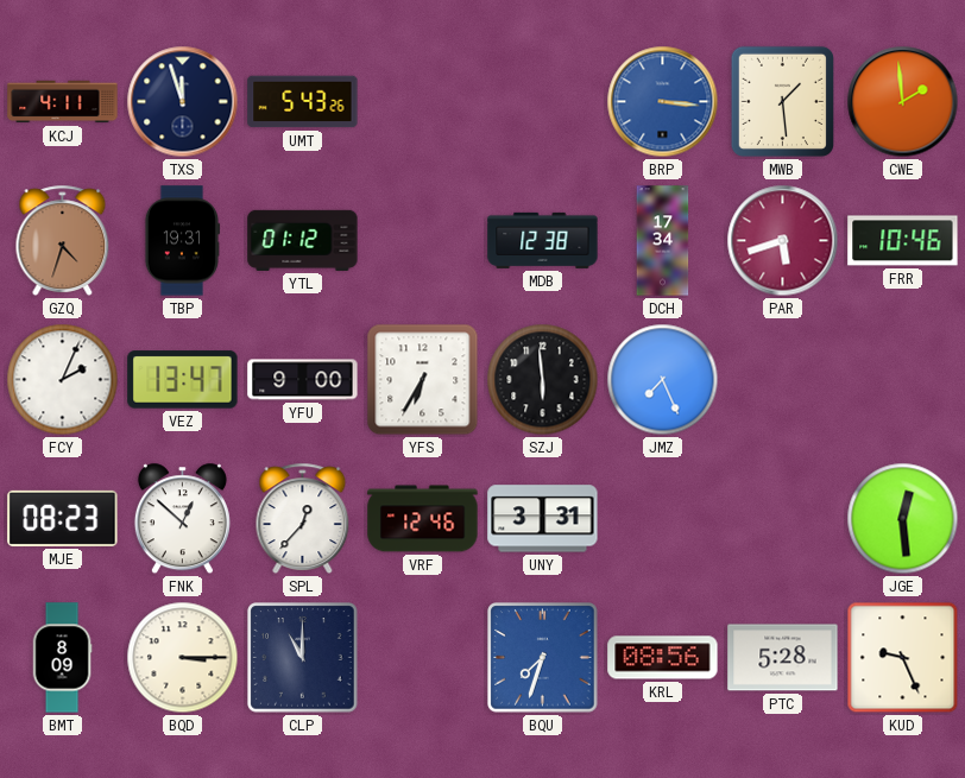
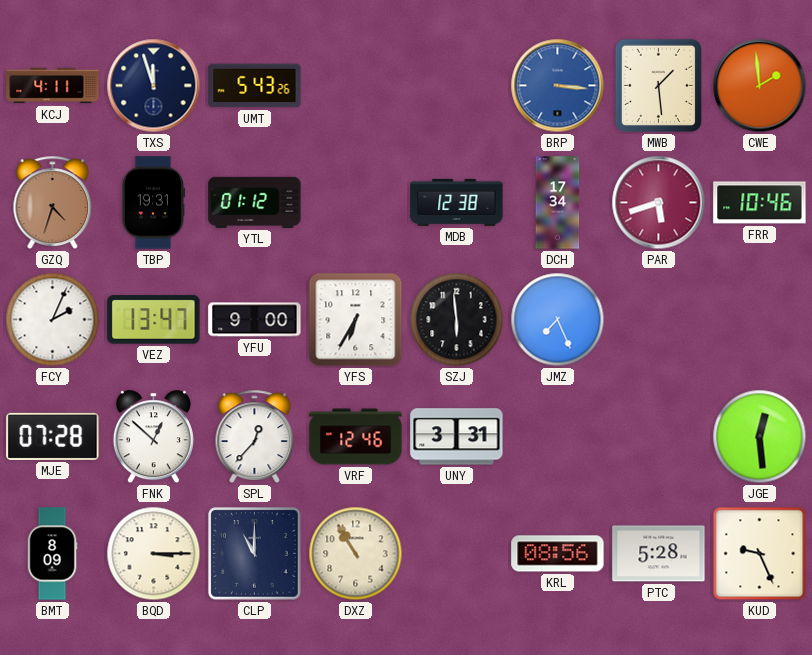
MJE: 08:23 -> 07:28 (53, 436)
DXZ: none -> 10:55 (356, 554)
BQU: 7:33 -> none (543, 658)
